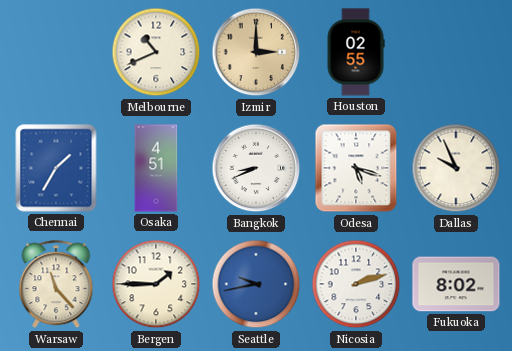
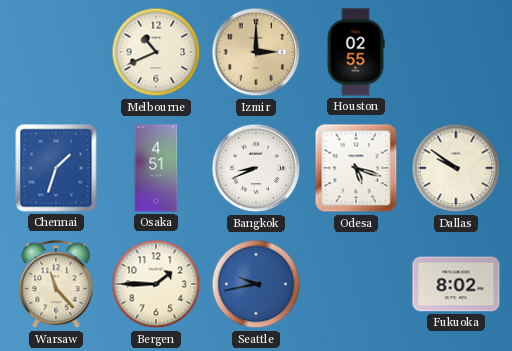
Chennai: 1:35 -> 1:33 (56, 168)
Dallas: 9:56 -> 9:51 (456, 168)
Nicosia: 2:12 -> none (356, 284)
